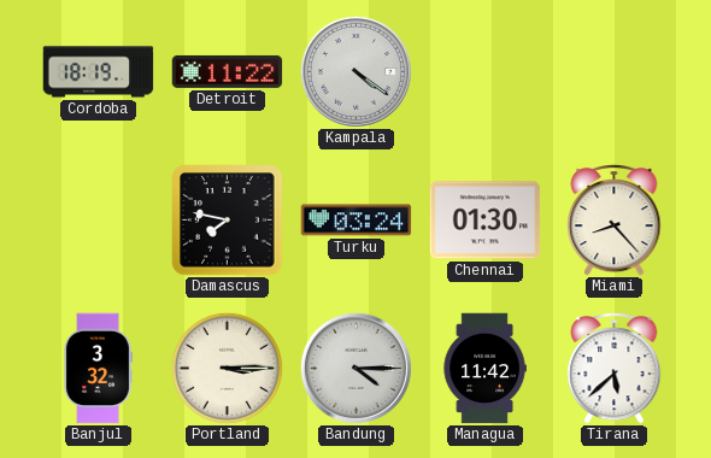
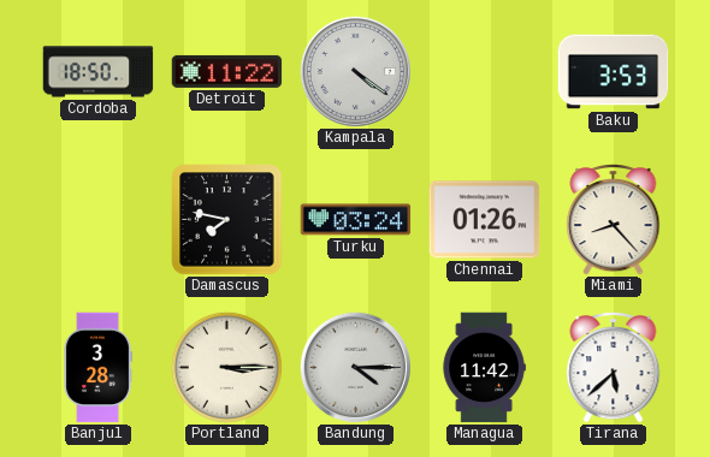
Cordoba: 18:19 -> 18:50 (99, 72)
Baku: none -> 3:53 (614, 72)
Chennai: 01:30 -> 01:26 (485, 220)
Banjul: 3:32 -> 3:28 (97, 368)
